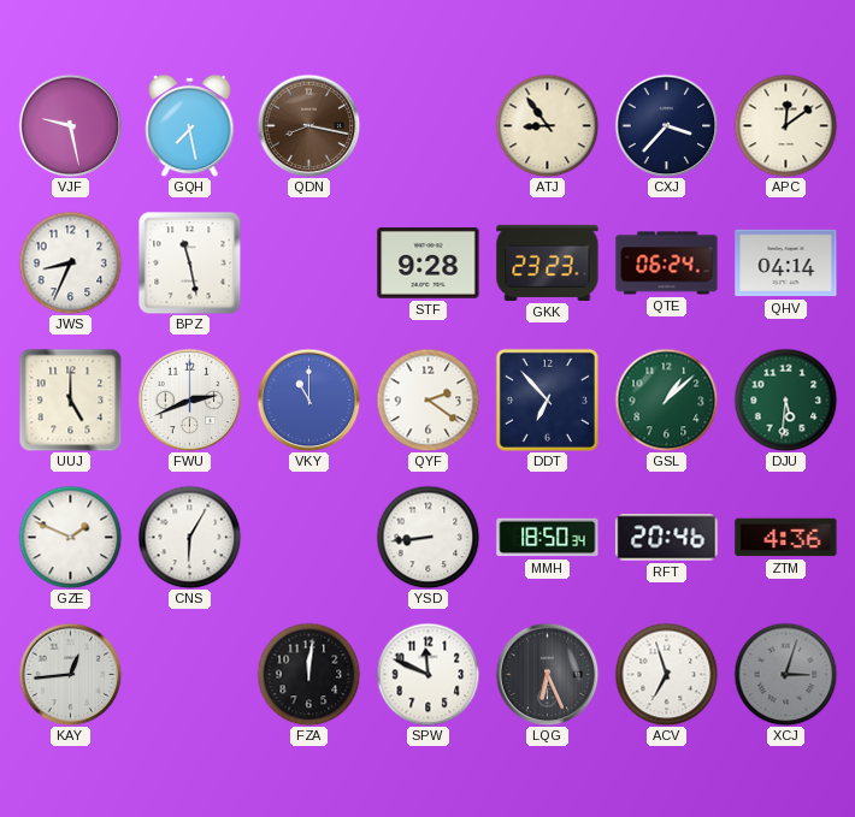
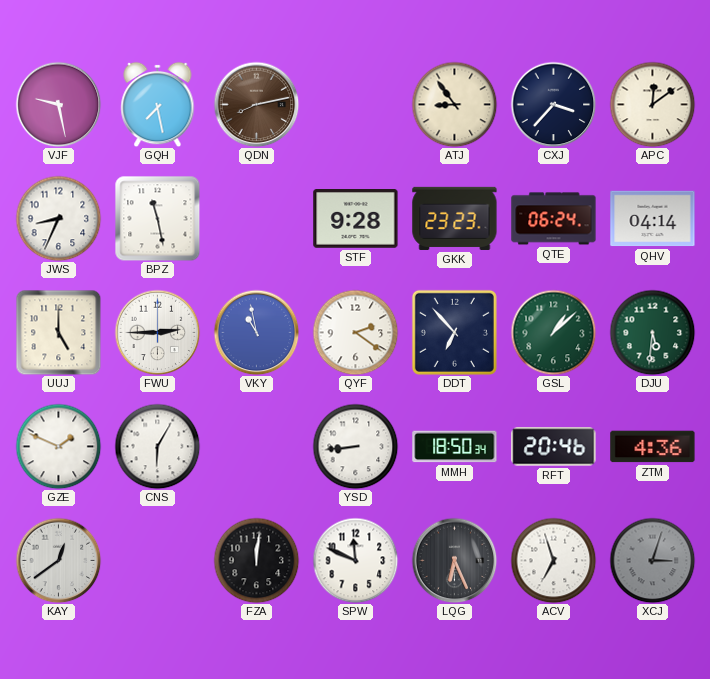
QDN: 8:17 -> 8:13 (256, 104)
FWU: 2:41 -> 2:45 (157, 332)
VKY: 11:00 -> 10:58 (256, 332)
KAY: 12:44 -> 12:39 (58, 560)
